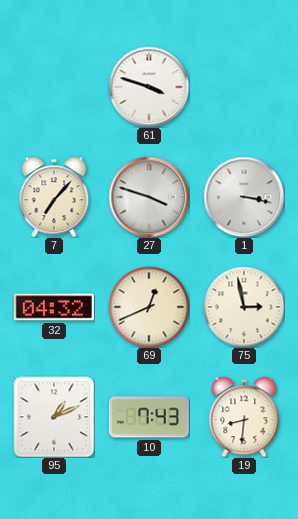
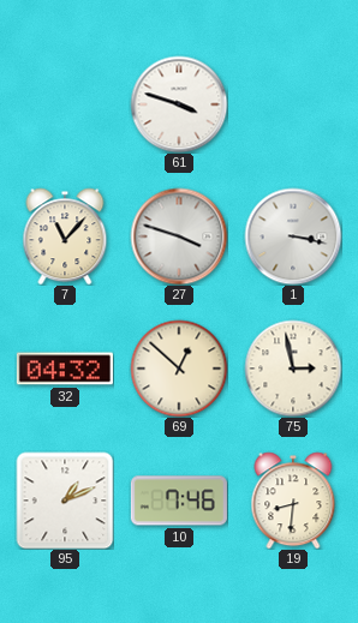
7: 7:07 -> 11:07 (65, 236)
69: 12:41 -> 12:52 (179, 369)
10: 7:43 -> 7:46 (179, 501)
